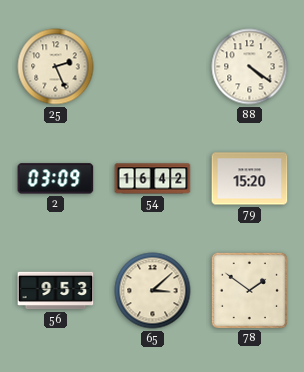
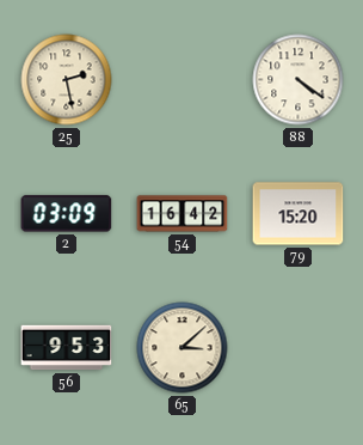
25: 2:26 -> 2:28 (67, 80)
78: 1:51 -> none (249, 290)
